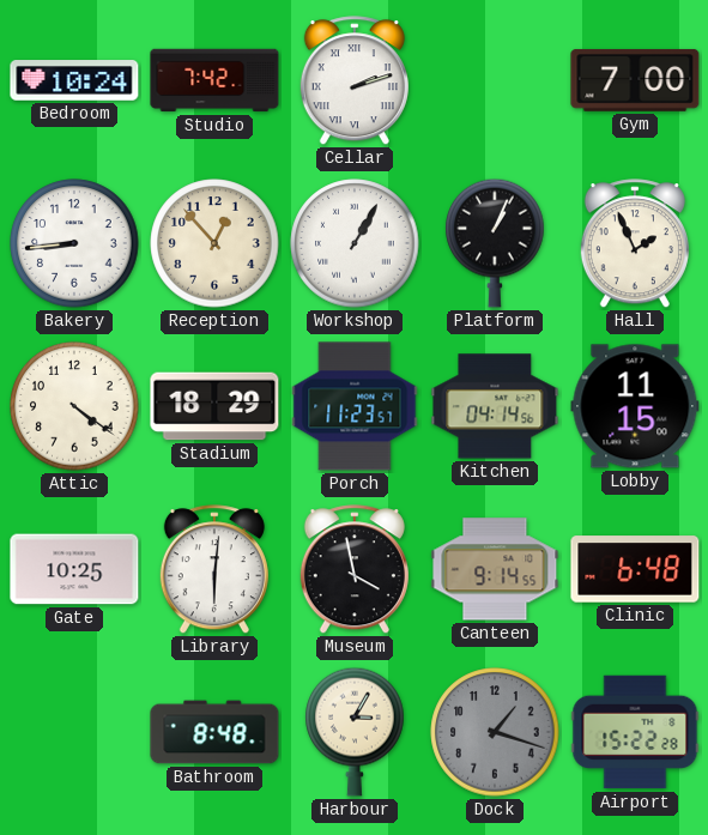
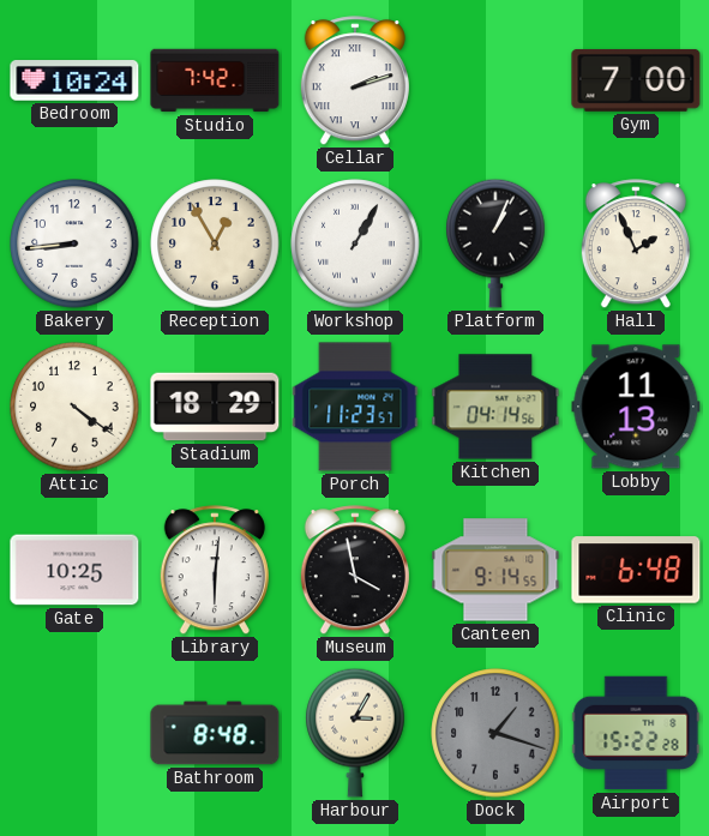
Reception: 12:53 -> 12:55 (215, 243)
Lobby: 11:15 -> 11:13 (636, 407)
